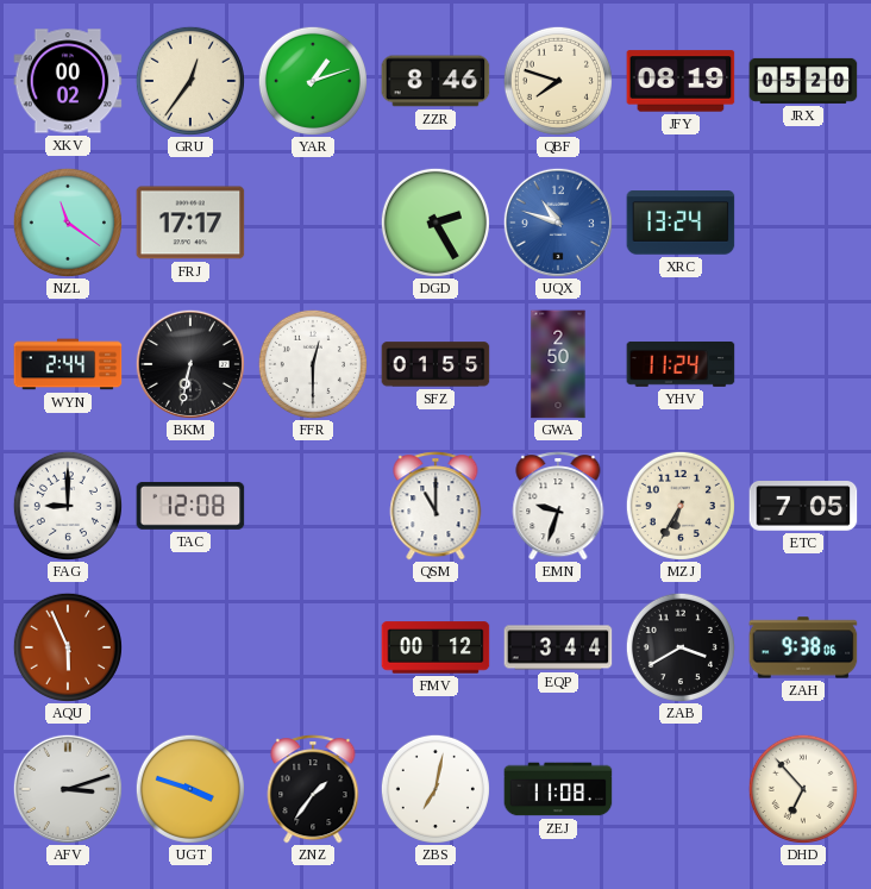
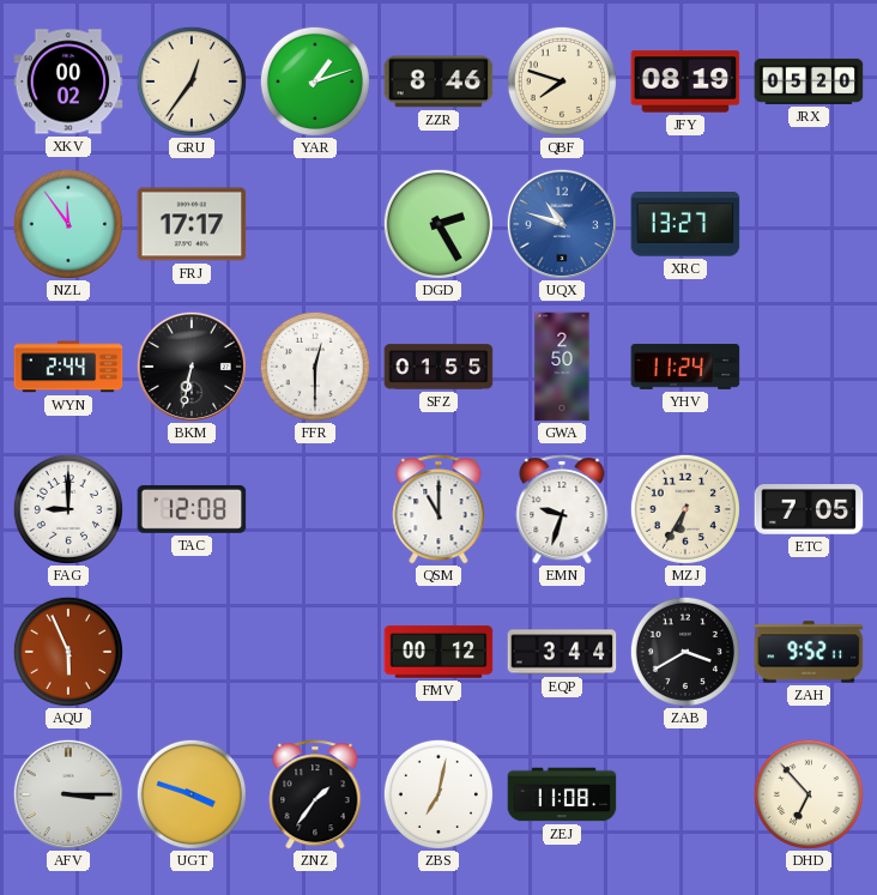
NZL: 11:21 -> 11:54 (68, 224)
XRC: 13:24 -> 13:27 (685, 224)
ZAH: 9:38 -> 9:52 (809, 652)
AFV: 3:12 -> 3:15 (68, 794)
